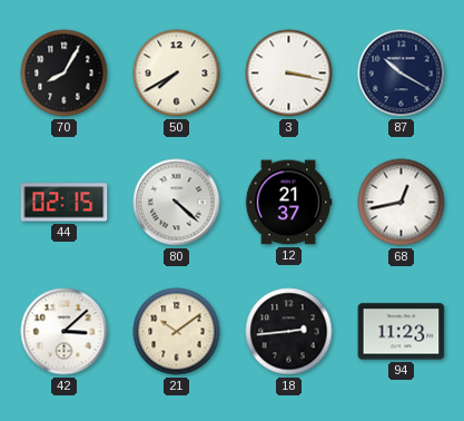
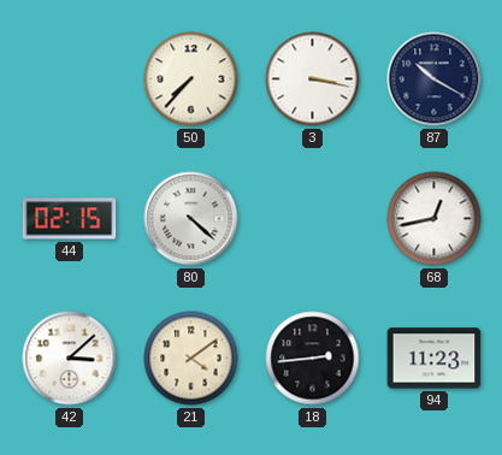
70: 8:05 -> none (65, 74)
50: 7:40 -> 7:37 (191, 79)
12: 21:37 -> none (288, 203)
21: 10:09 -> 4:09 (191, 359)
